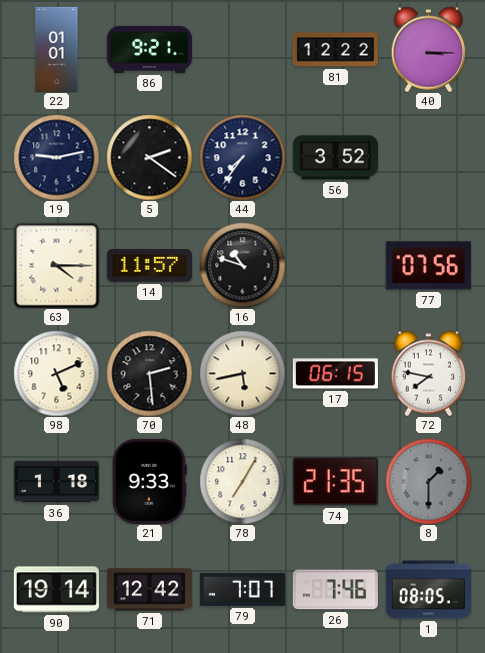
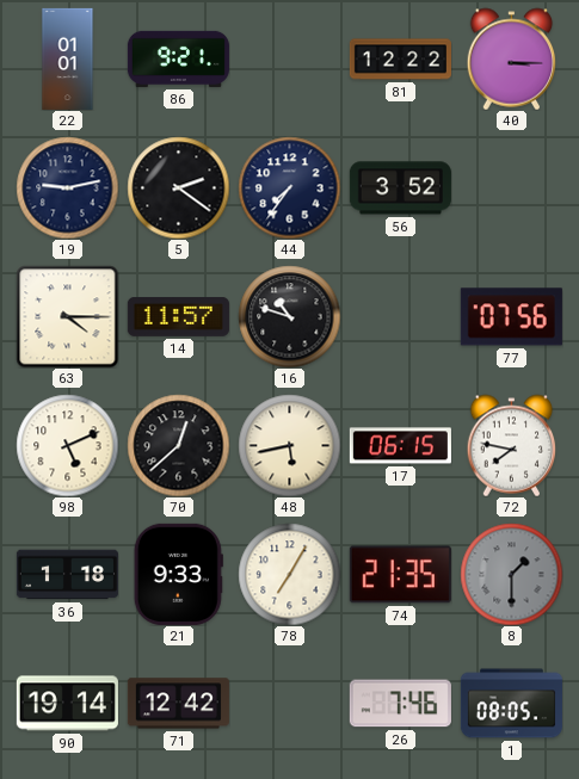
70: 2:29 -> 12:38 (178, 445)
79: 7:07 -> none (242, 589)
